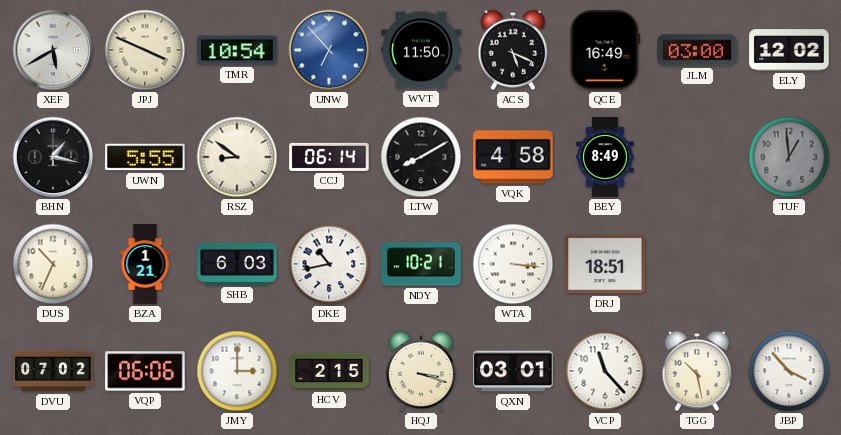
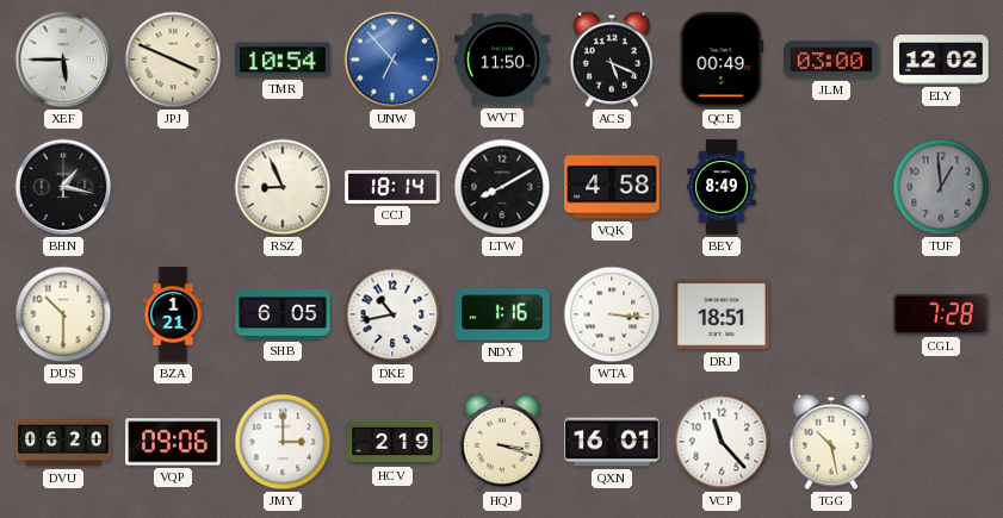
XEF: 5:40 -> 5:45 (63, 60)
QCE: 16:49 -> 00:49 (722, 60)
UWN: 5:55 -> none (145, 157)
RSZ: 8:51 -> 8:56 (283, 187)
CCJ: 06:14 -> 18:14 (392, 187)
DUS: 10:34 -> 10:30 (63, 314)
SHB: 6:03 -> 6:05 (283, 314)
NDY: 10:21 -> 1:16 (502, 314)
CGL: none -> 7:28 (941, 314)
DVU: 07:02 -> 06:20 (63, 442)
VQP: 06:06 -> 09:06 (173, 442)
HCV: 2:15 -> 2:19 (392, 442)
QXN: 03:01 -> 16:01 (612, 442)
JBP: 3:53 -> none (789, 371)
